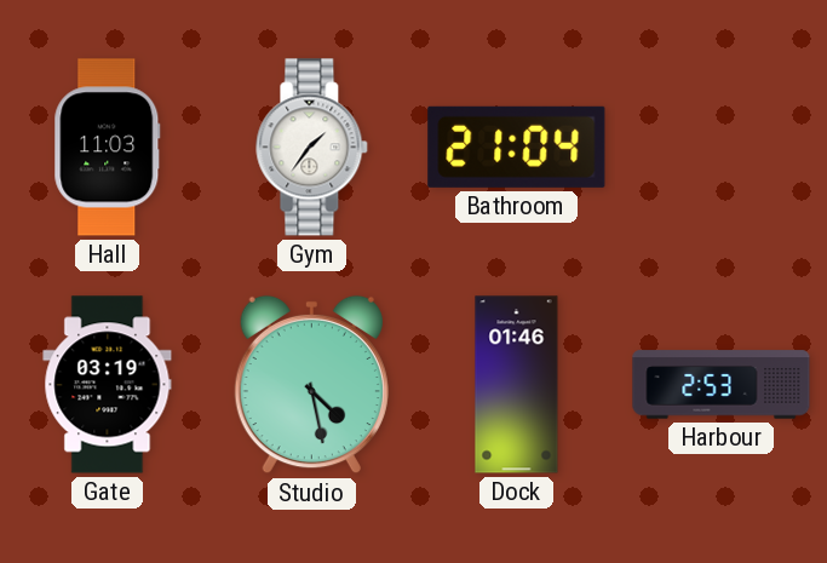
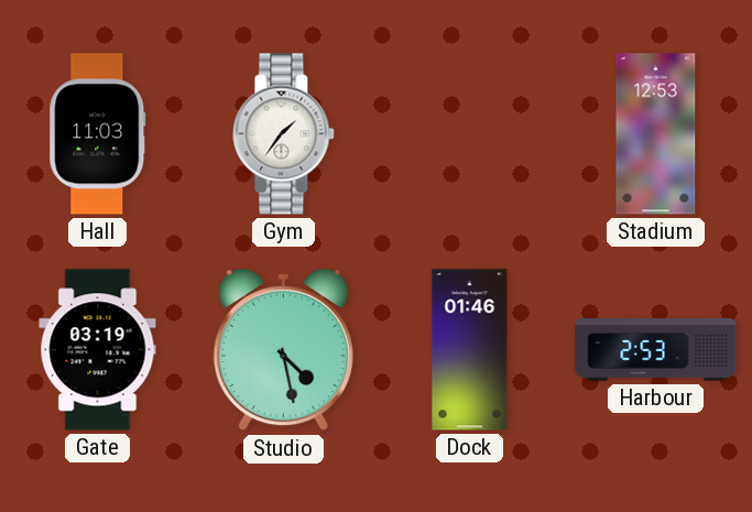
Bathroom: 21:04 -> none (517, 147)
Stadium: none -> 12:53 (656, 134)
